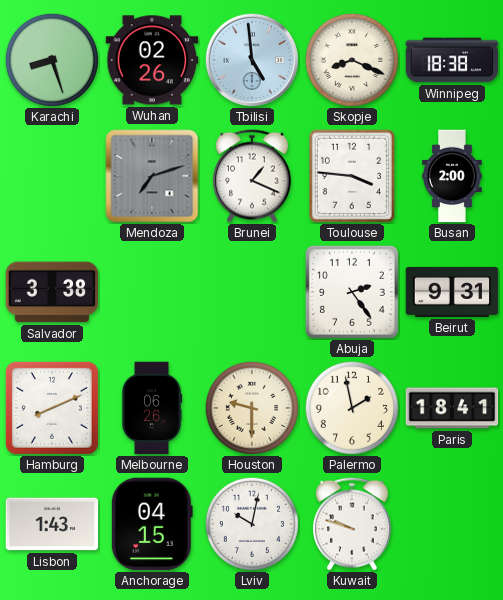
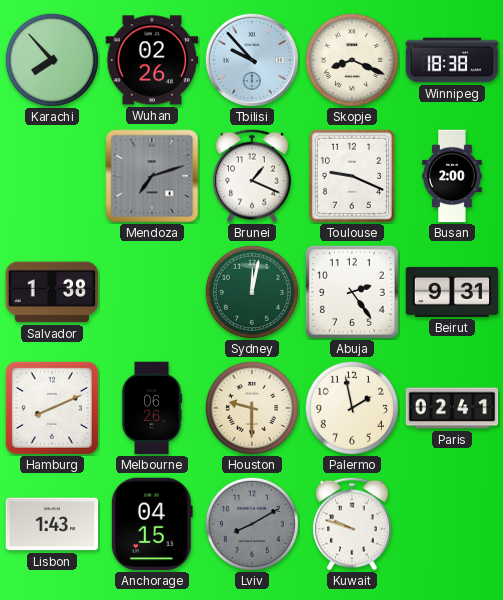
Karachi: 8:27 -> 7:53 (52, 60)
Tbilisi: 4:59 -> 9:53 (251, 59)
Toulouse: 3:46 -> 9:19 (352, 175)
Salvador: 3:38 -> 1:38 (52, 292)
Sydney: none -> 12:02 (252, 292)
Paris: 18:41 -> 02:41 (452, 408)
Lviv: 10:02 -> 8:10 (252, 524)
Lviv dial: white -> grey (252, 524)
